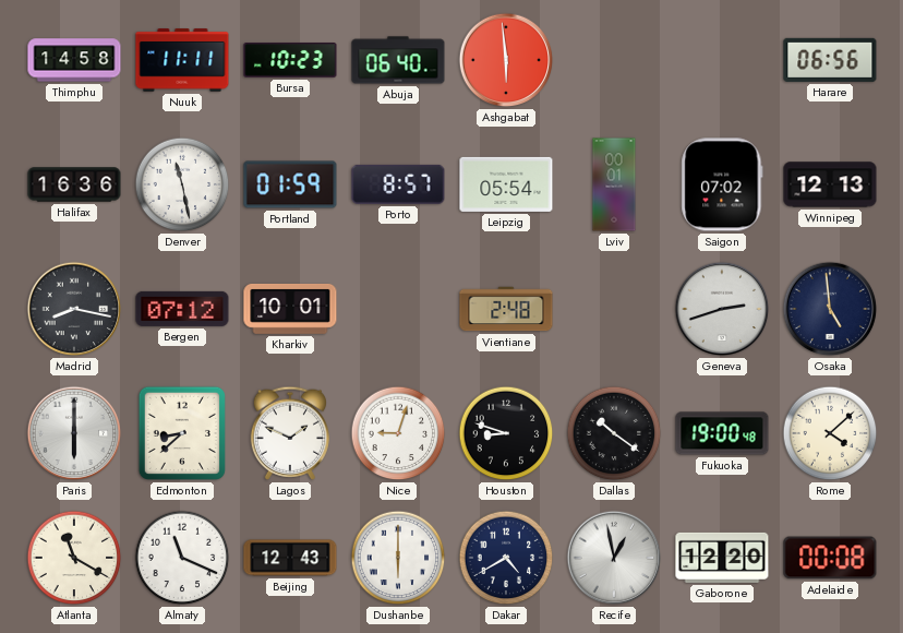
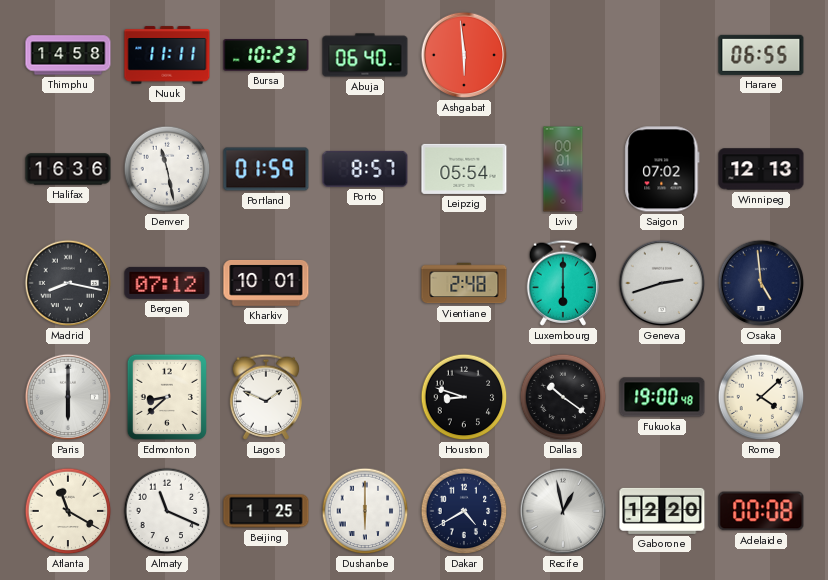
Harare: 06:56 -> 06:55 (761, 55)
Luxembourg: none -> 6:00 (562, 283)
Nice: 9:03 -> none (398, 433)
Beijing: 12:43 -> 1:25 (266, 511)
